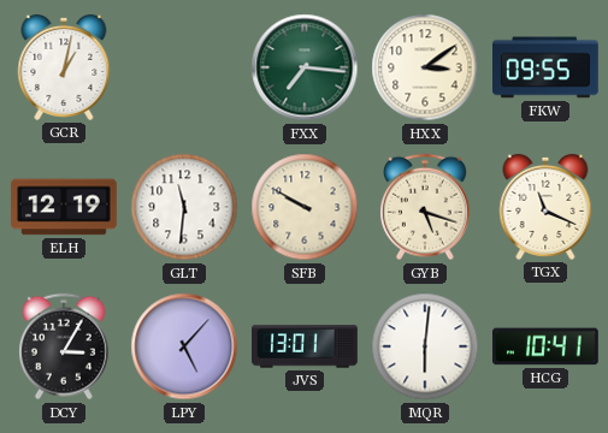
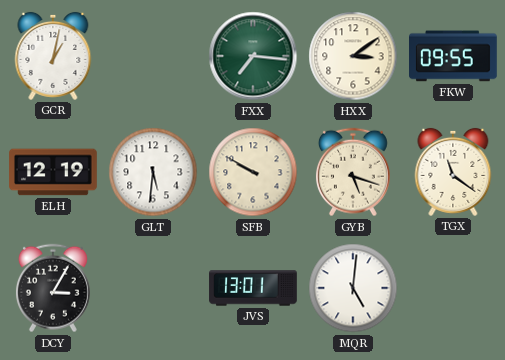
GLT: 11:31 -> 5:31 (153, 172)
TGX: 11:19 -> 11:21 (453, 172)
LPY: 5:07 -> none (184, 346)
MQR: 6:01 -> 5:01 (353, 288)
HCG: 10:41 -> none (547, 346)
